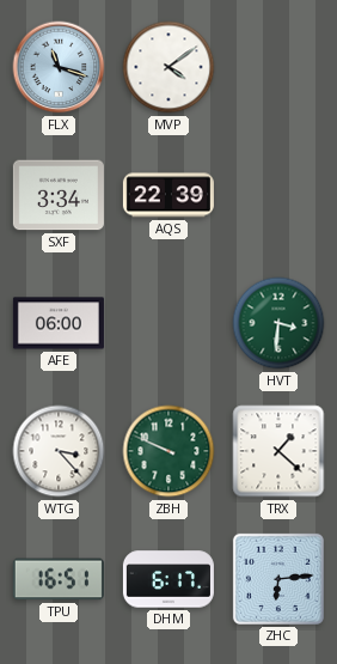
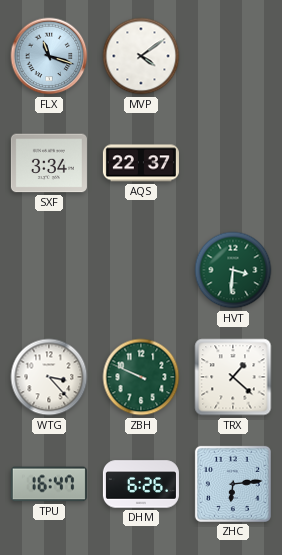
AQS: 22:39 -> 22:37 (141, 163)
AFE: 06:00 -> none (59, 323)
TPU: 16:51 -> 16:47 (49, 484)
DHM: 6:17 -> 6:26 (141, 484)
